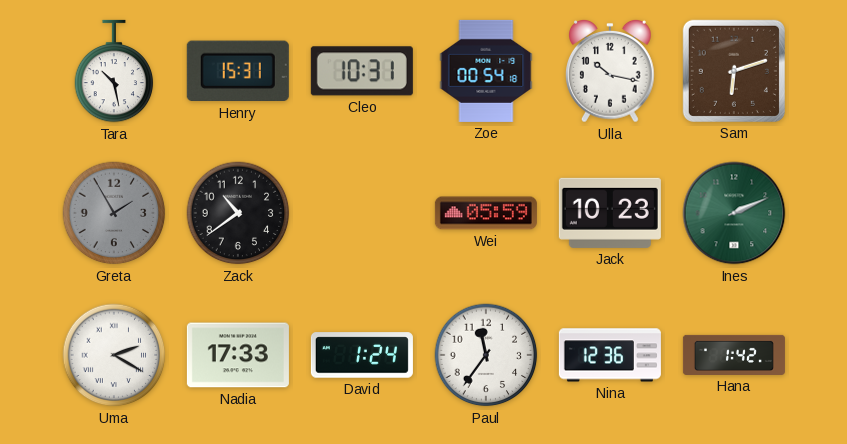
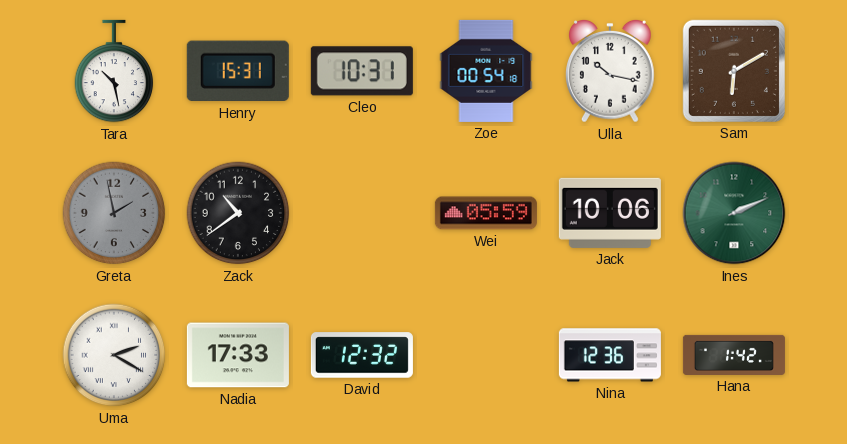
Sam: 6:12 -> 6:10 (734, 71)
Greta: 1:55 -> 1:58 (114, 213)
Jack: 10:23 -> 10:06 (610, 213)
David: 1:24 -> 12:32 (362, 355)
Paul: 11:36 -> none (486, 355)
